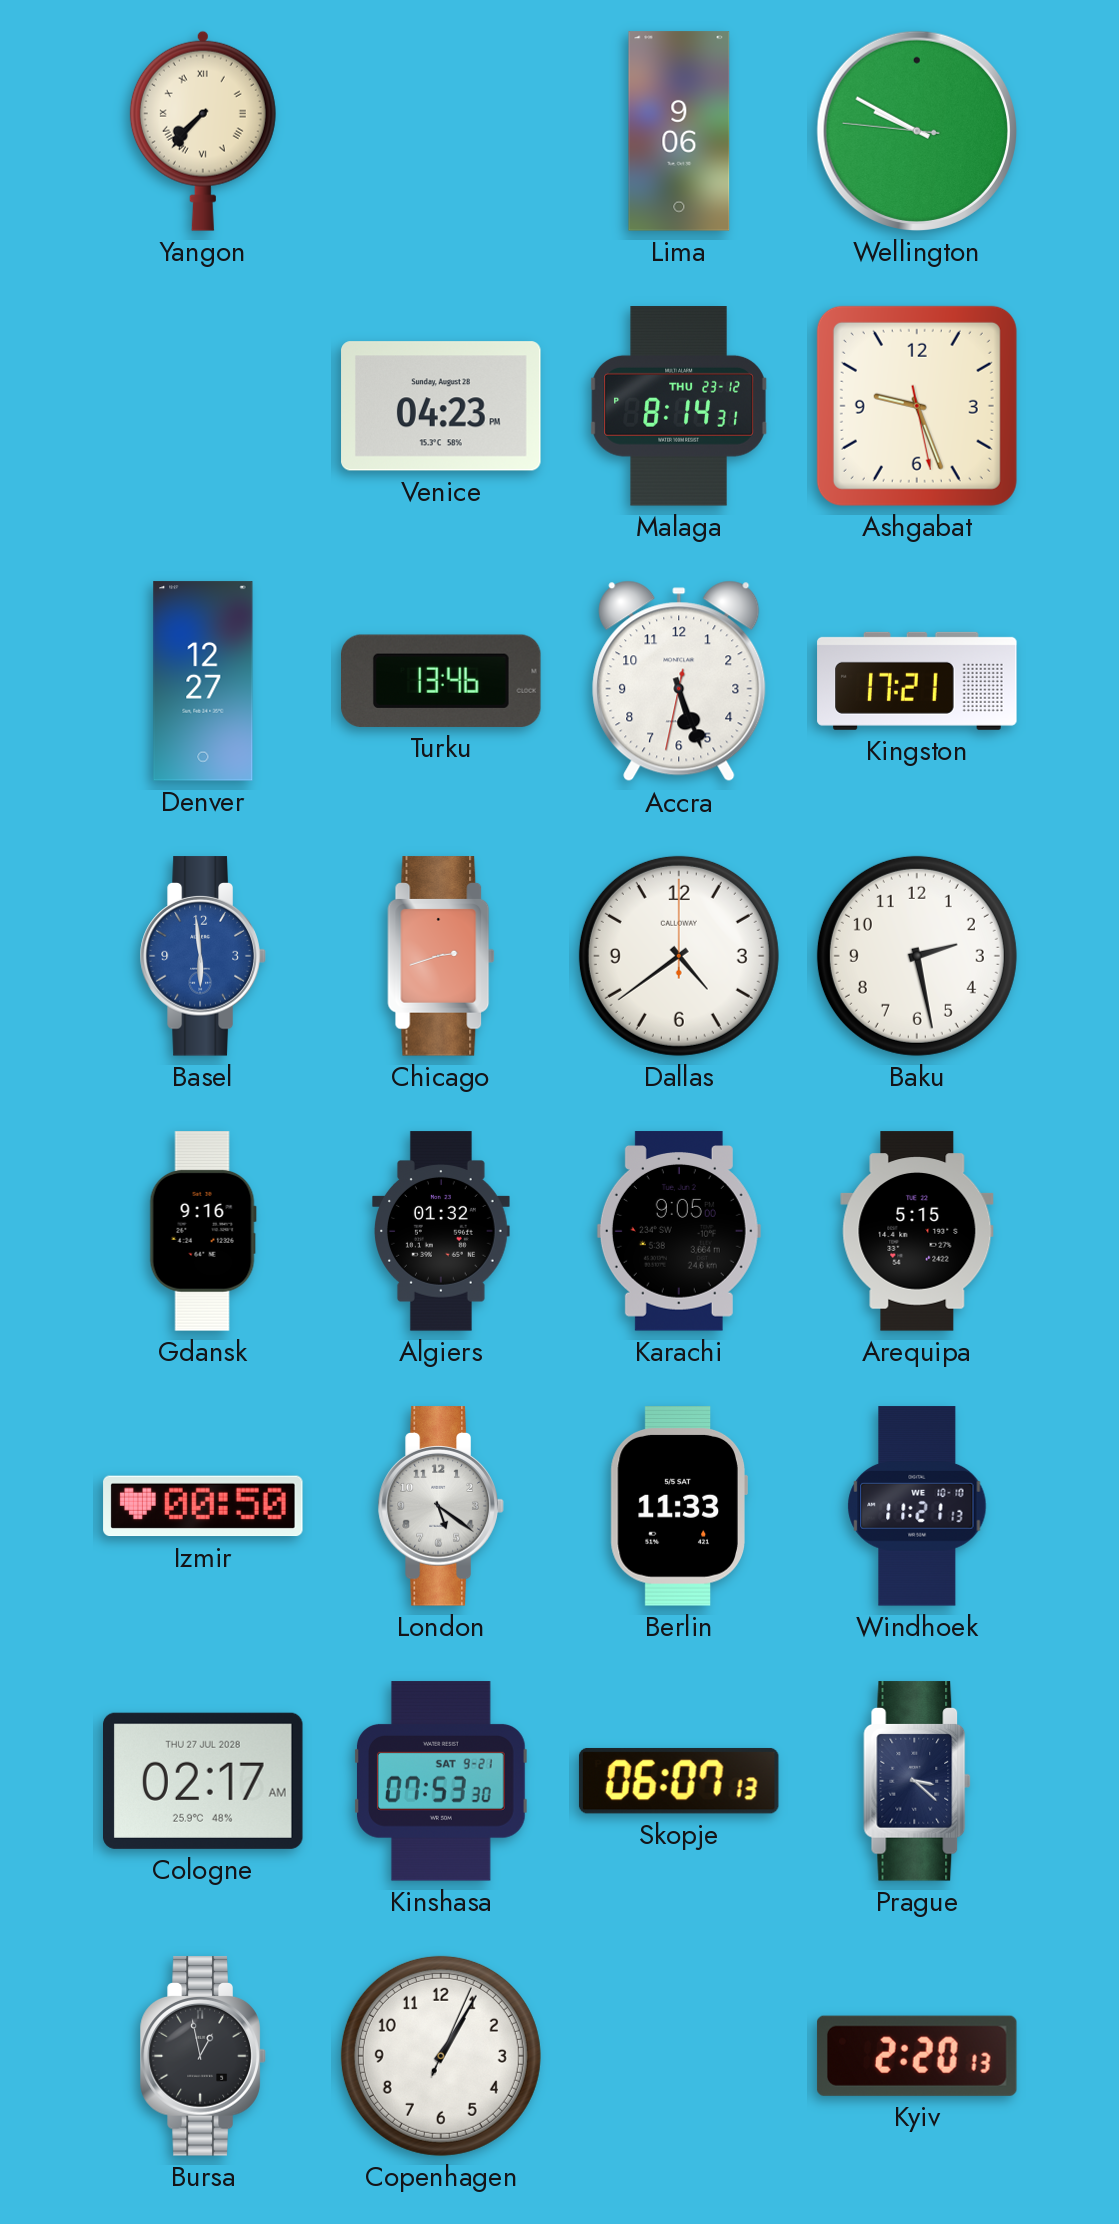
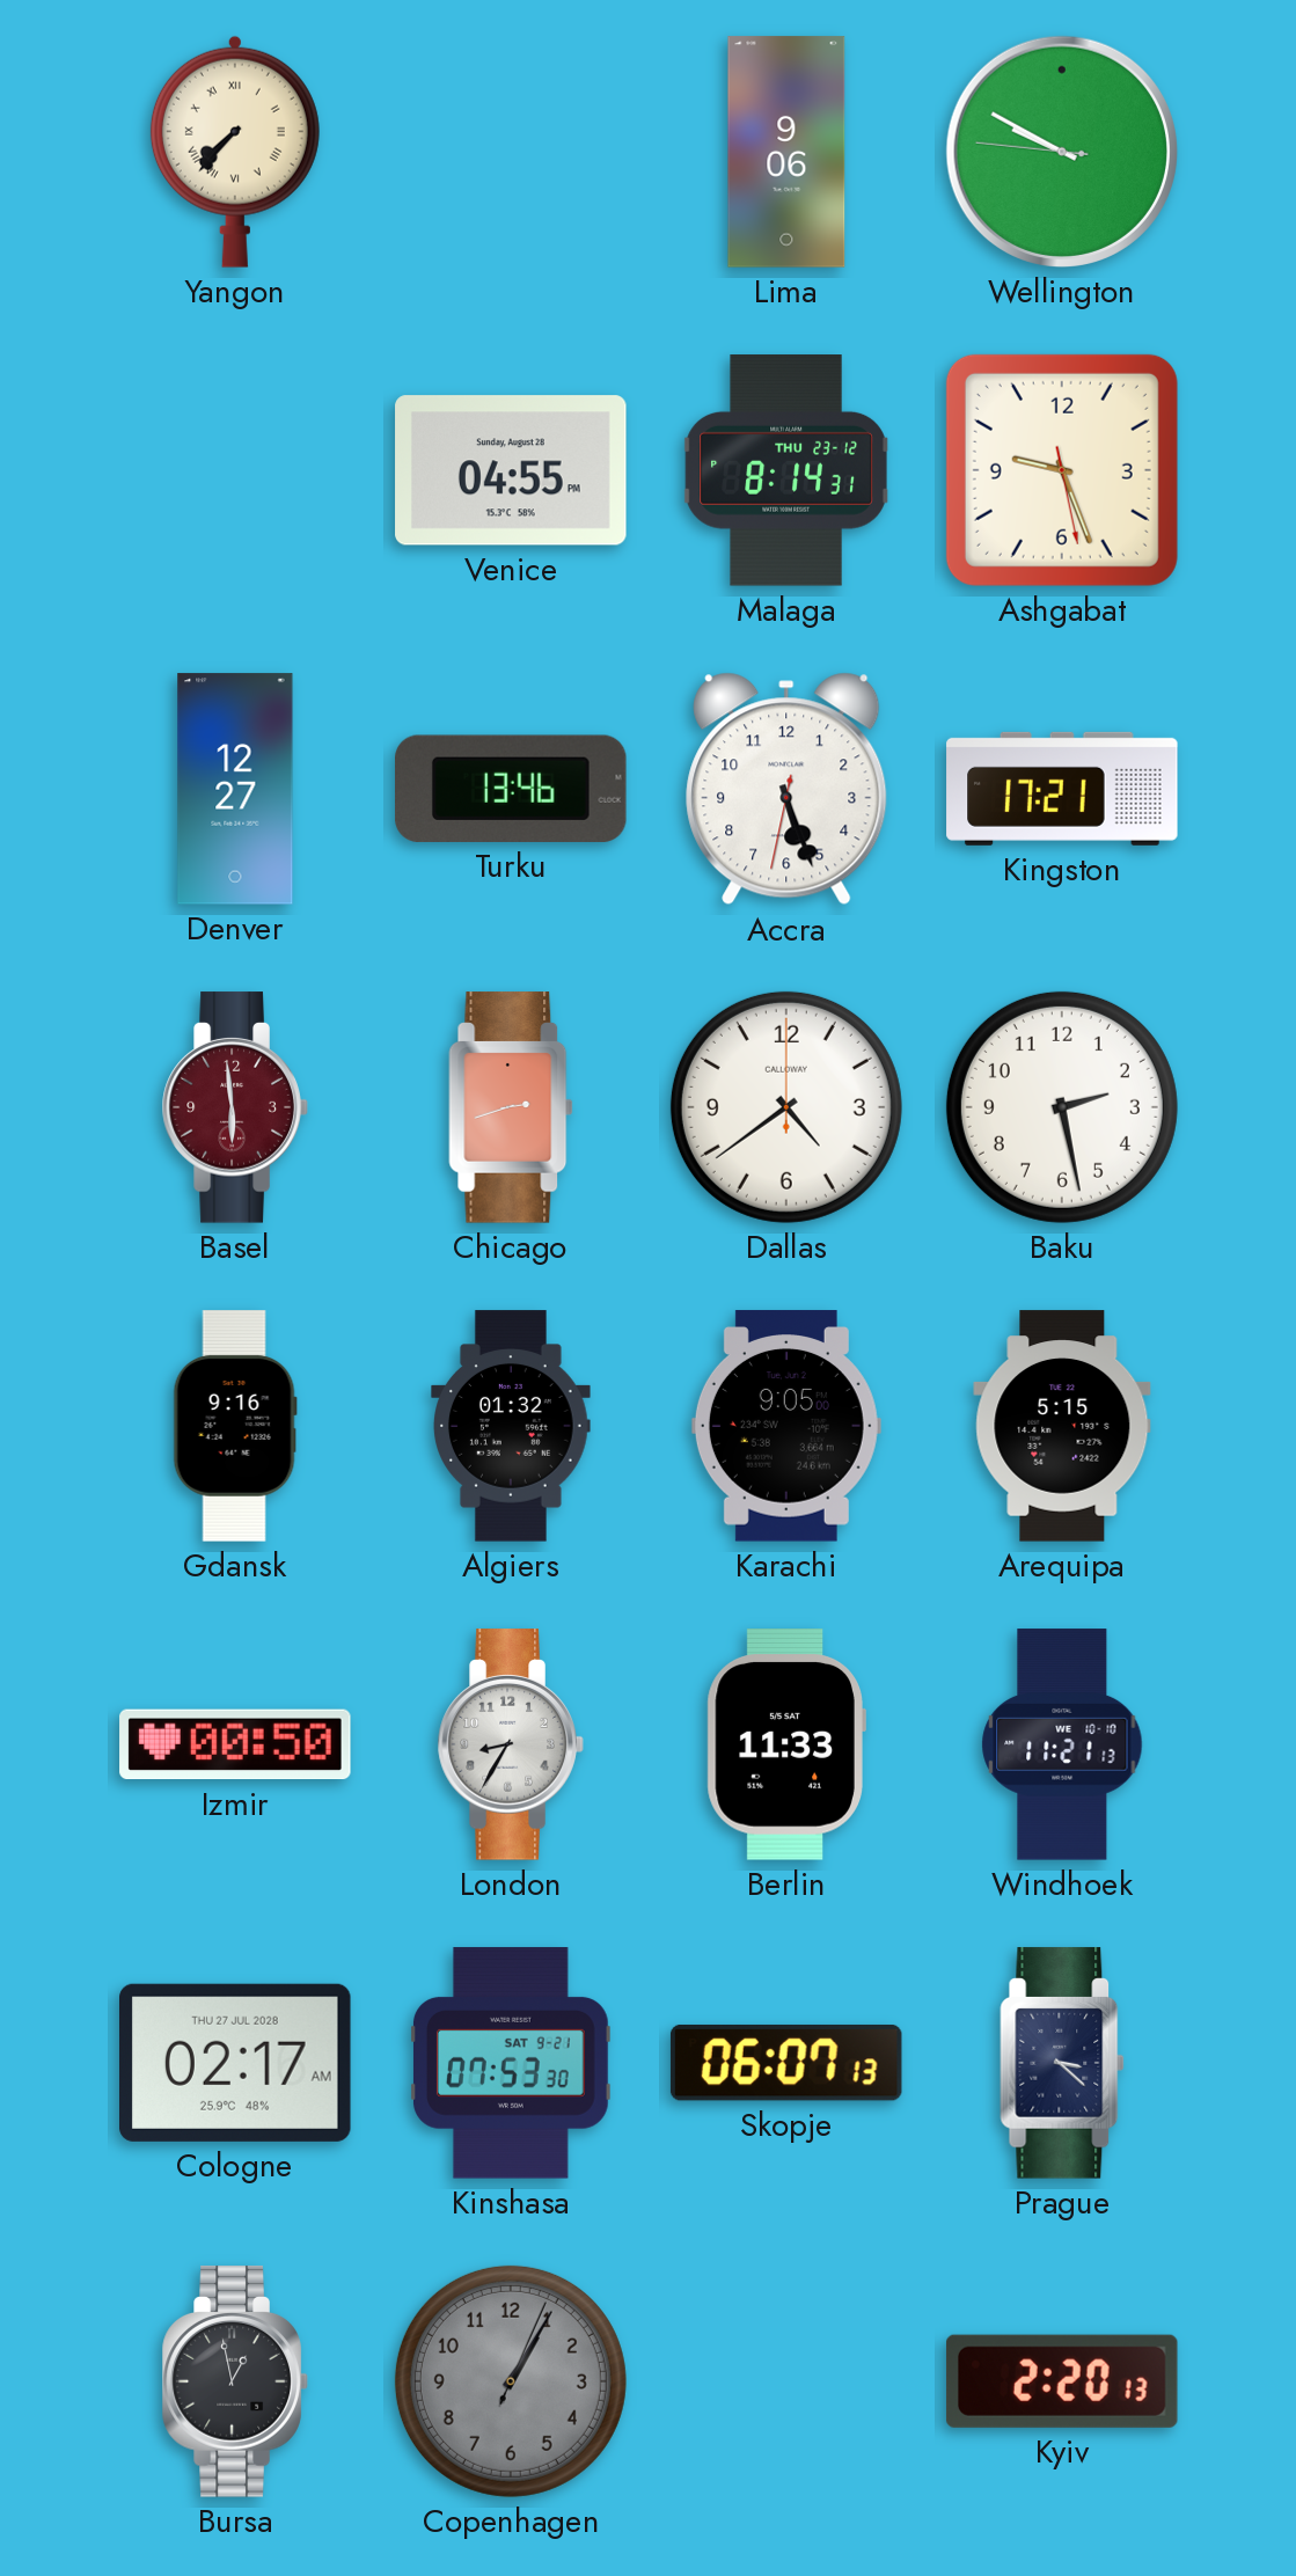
Venice: 04:23 -> 04:55 (511, 470)
Basel dial: blue -> burgundy (235, 1107)
London: 5:21 -> 8:35 (511, 1744)
Copenhagen dial: white -> grey (511, 2381)
